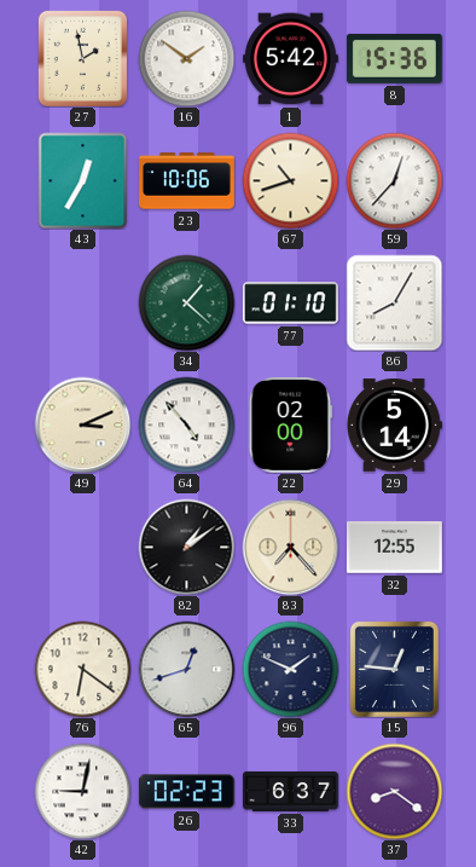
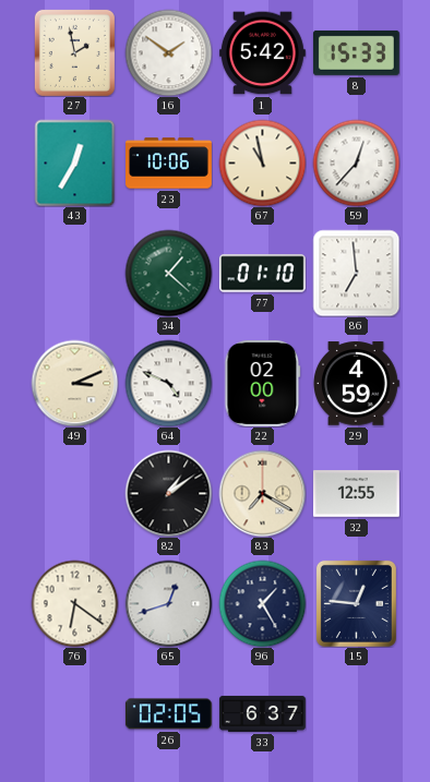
8: 15:36 -> 15:33 (356, 52)
67: 10:42 -> 10:58 (262, 163)
86: 8:05 -> 6:59 (356, 273)
64: 4:53 -> 4:49 (168, 383)
29: 5:14 -> 4:59 (356, 384)
83: 7:23 -> 7:20 (262, 493)
96: 1:49 -> 1:25 (262, 603)
42: 9:02 -> none (82, 791)
26: 02:23 -> 02:05 (168, 714)
37: 8:21 -> none (394, 791)
